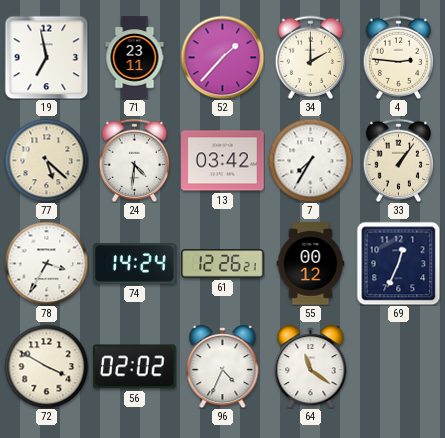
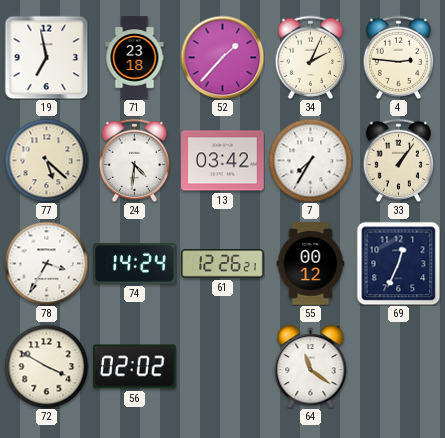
71: 23:11 -> 23:18 (135, 58)
34: 2:00 -> 2:04 (310, 57)
96: 4:34 -> none (223, 367)
